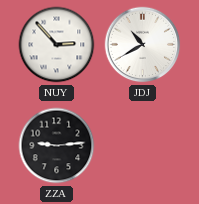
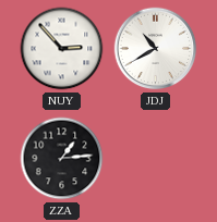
ZZA: 9:14 -> 1:14 (62, 159)
